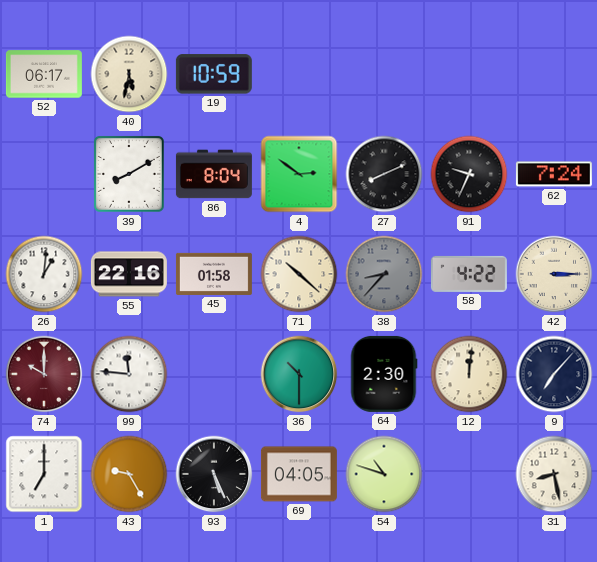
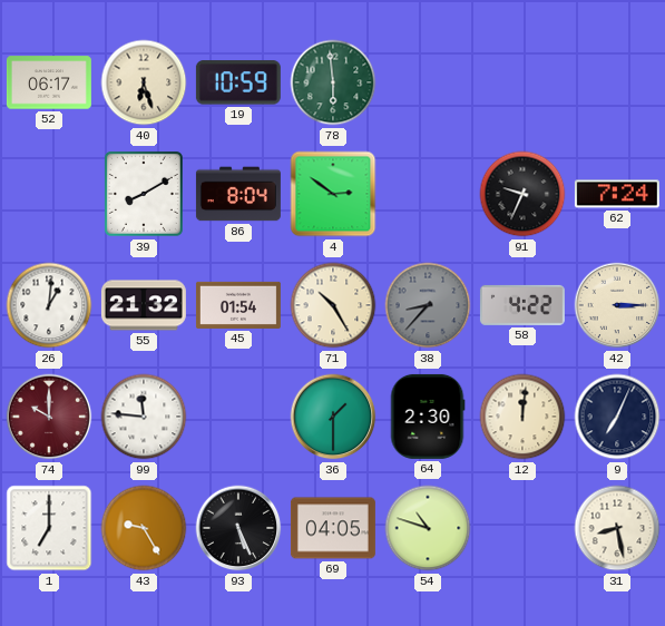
40: 5:32 -> 6:27 (144, 82)
78: none -> 5:59 (333, 82)
27: 8:11 -> none (384, 174)
55: 22:16 -> 21:32 (144, 305)
45: 01:58 -> 01:54 (238, 305)
71: 10:22 -> 10:25 (333, 305)
36: 10:30 -> 1:30 (333, 417)
9: 7:07 -> 7:04 (617, 417)
